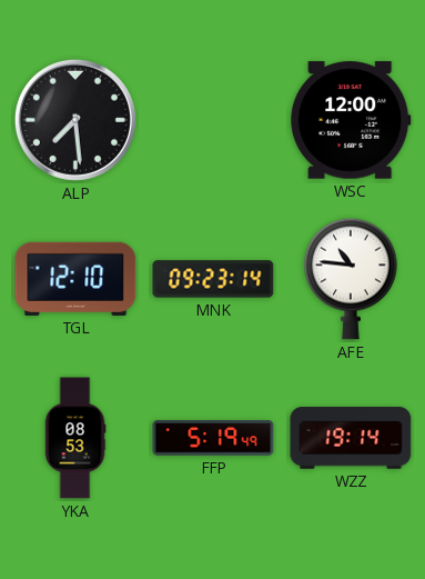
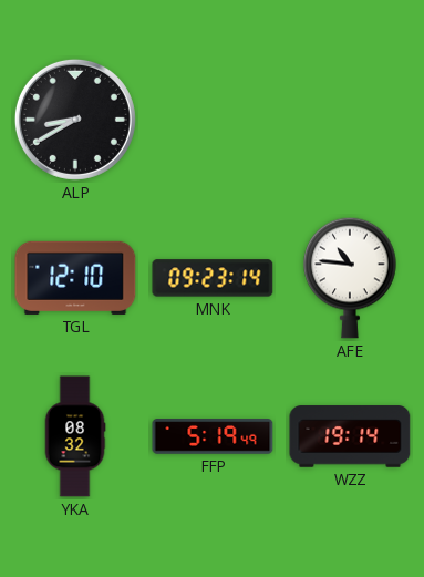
ALP: 7:29 -> 8:40 (75, 120)
WSC: 12:00 -> none (351, 120)
YKA: 08:53 -> 08:32 (75, 436)
